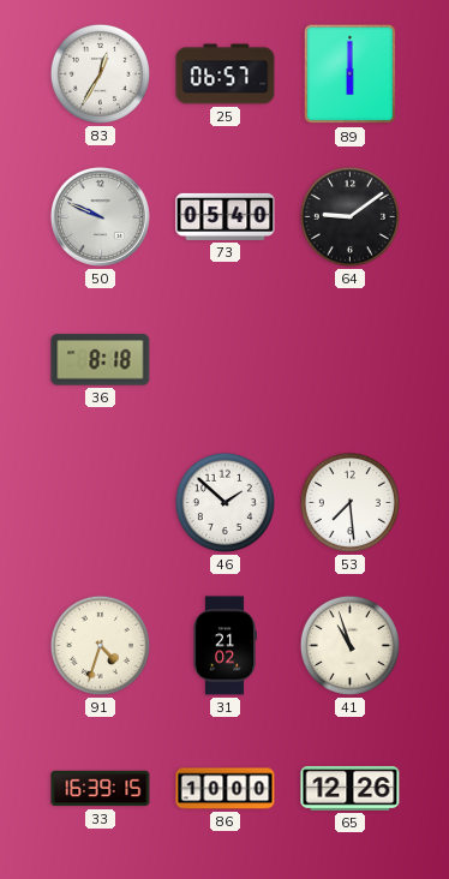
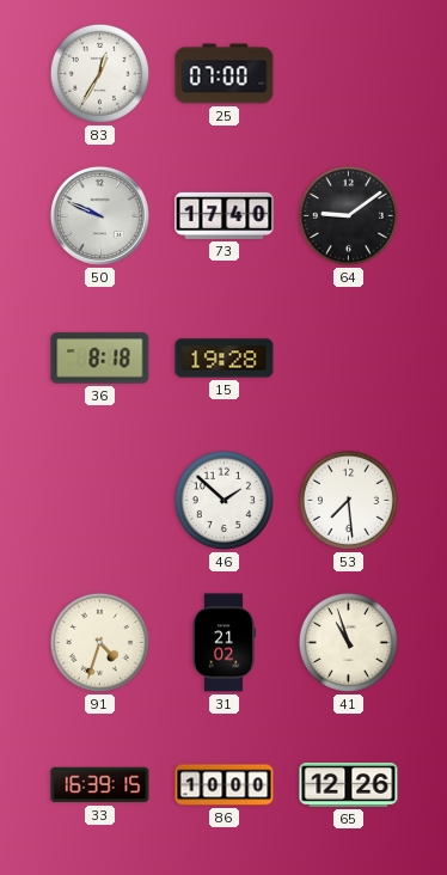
25: 06:57 -> 07:00 (225, 74)
89: 6:00 -> none (351, 74)
73: 05:40 -> 17:40 (225, 215)
15: none -> 19:28 (225, 359)
